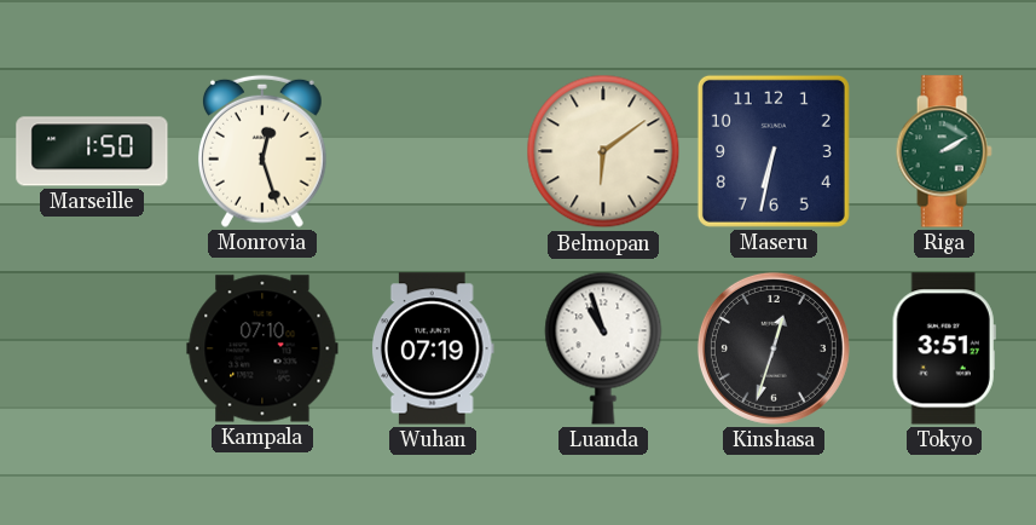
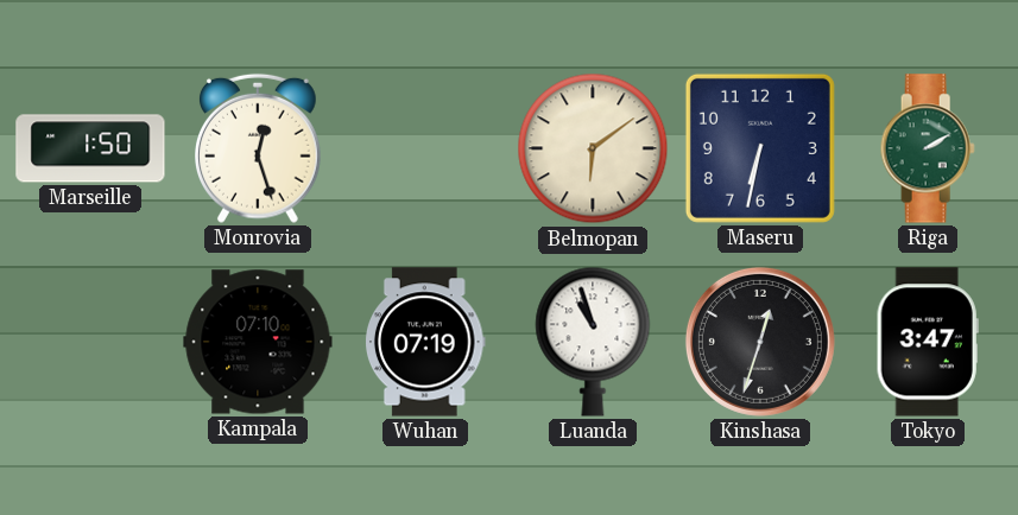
Tokyo: 3:51 -> 3:47 (928, 342)
